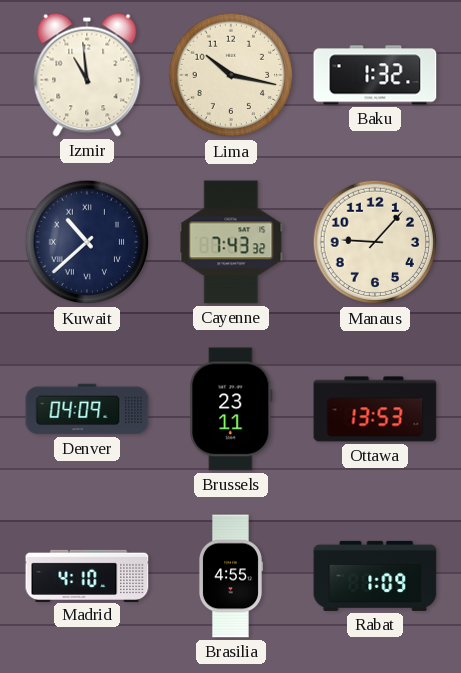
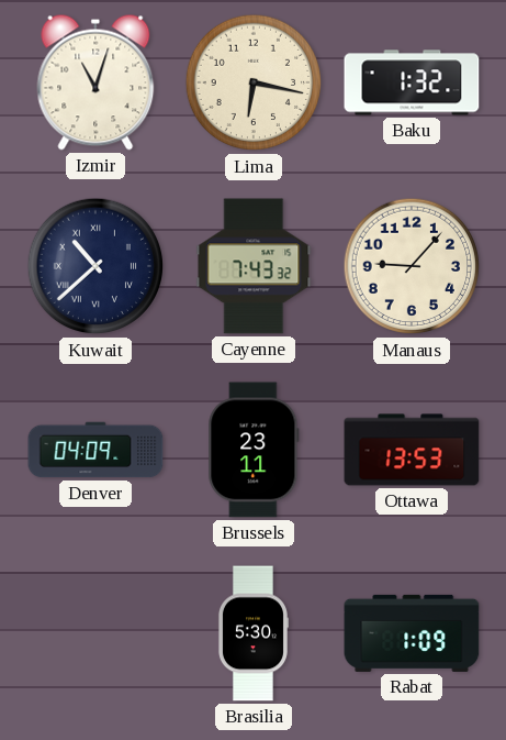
Izmir: 10:59 -> 11:03 (95, 82)
Lima: 10:17 -> 6:17 (254, 82)
Madrid: 4:10 -> none (87, 575)
Brasilia: 4:55 -> 5:30 (252, 633)
